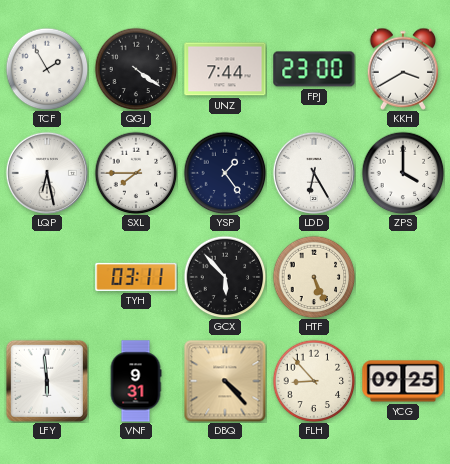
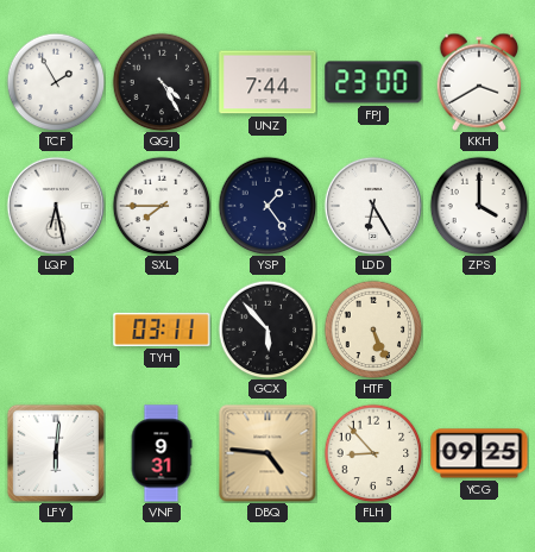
QGJ: 4:21 -> 4:25 (162, 82)
LFY: 5:59 -> 6:01 (56, 453)
DBQ: 4:23 -> 4:46 (267, 453)
